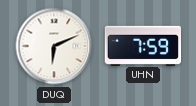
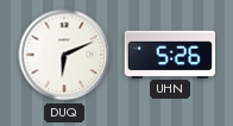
UHN: 7:59 -> 5:26 (169, 53)
